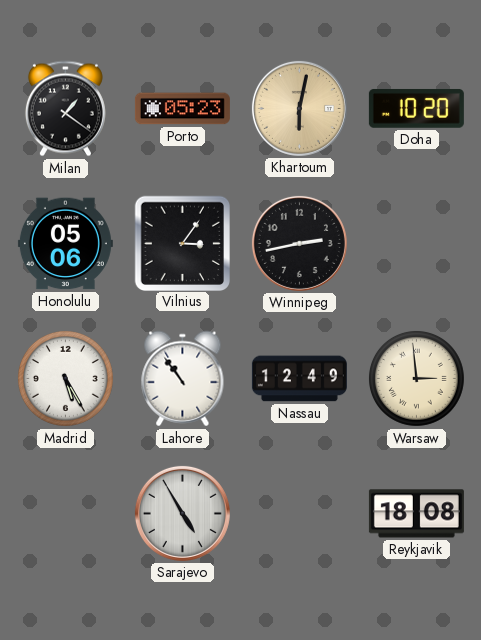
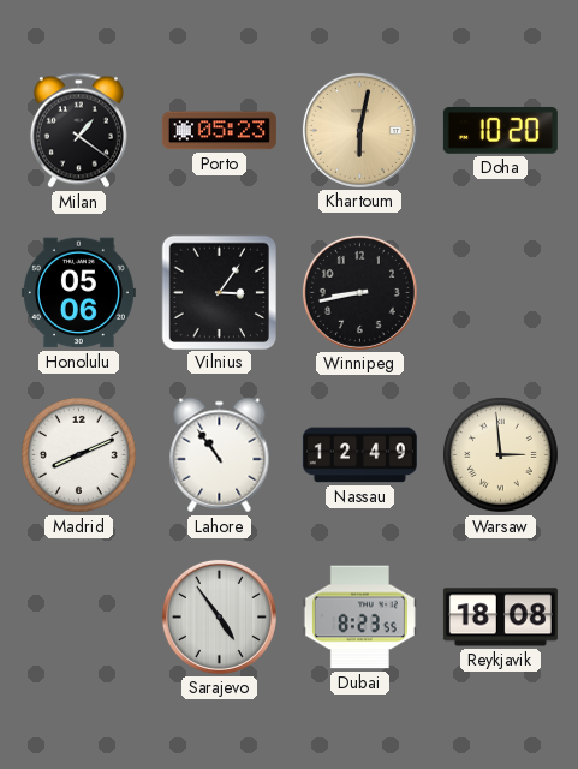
Winnipeg: 2:43 -> 8:43 (359, 292)
Madrid: 5:25 -> 8:11 (78, 454)
Sarajevo: 4:55 -> 4:54 (219, 616)
Dubai: none -> 8:23 (359, 618)
